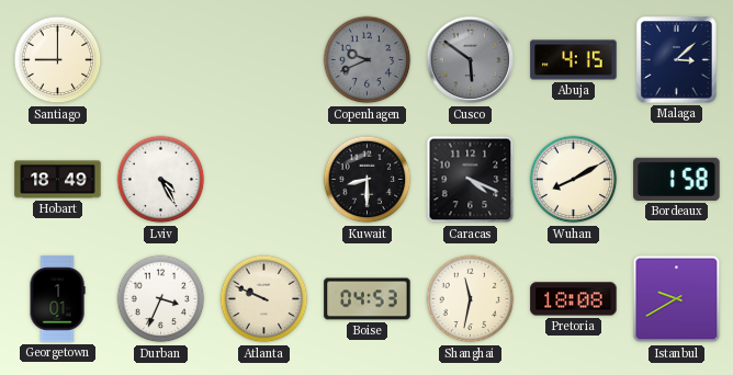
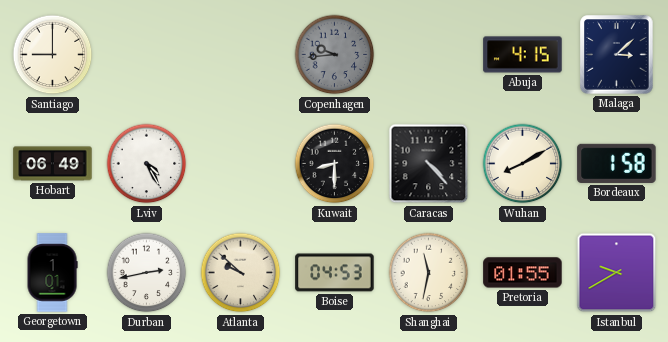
Copenhagen: 9:41 -> 9:44 (335, 55)
Cusco: 5:51 -> none (471, 60)
Hobart: 18:49 -> 06:49 (53, 164)
Caracas: 4:19 -> 4:23 (429, 164)
Durban: 3:34 -> 2:43 (147, 273)
Atlanta: 9:49 -> 9:52 (241, 273)
Pretoria: 18:08 -> 01:55 (523, 273)
